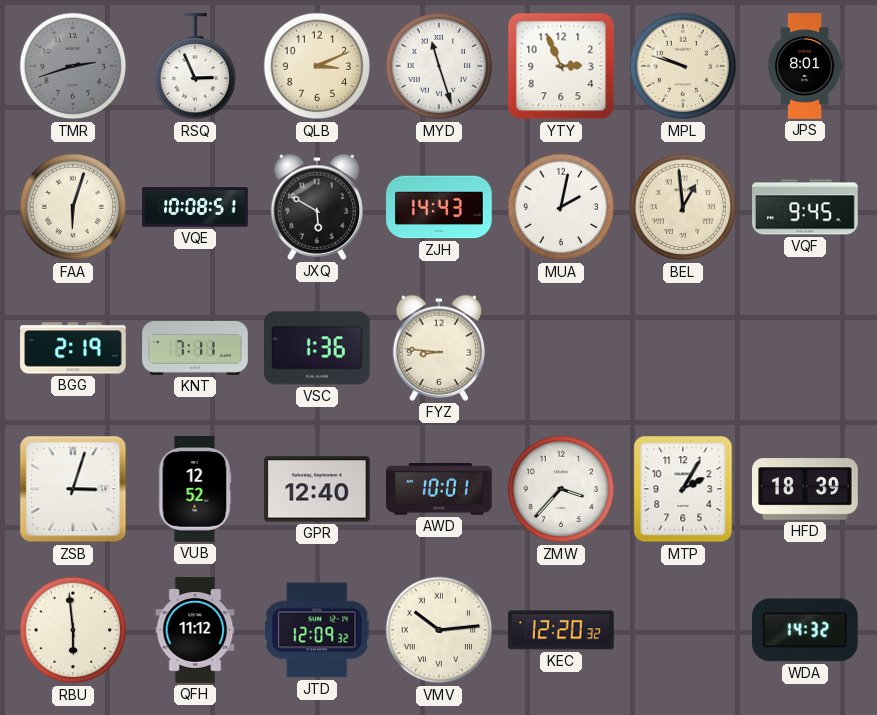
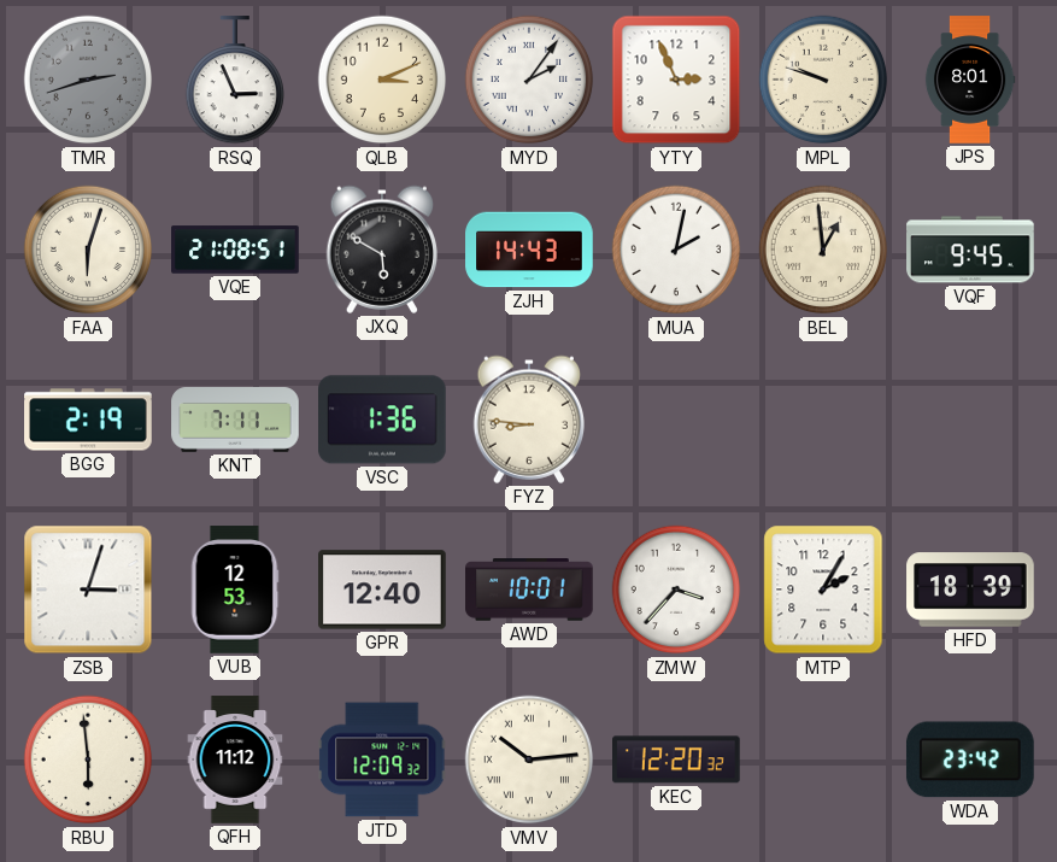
MYD: 11:27 -> 2:06 (529, 80)
VQE: 10:08 -> 21:08 (235, 250)
VUB: 12:52 -> 12:53 (235, 590)
WDA: 14:32 -> 23:42 (970, 760)
